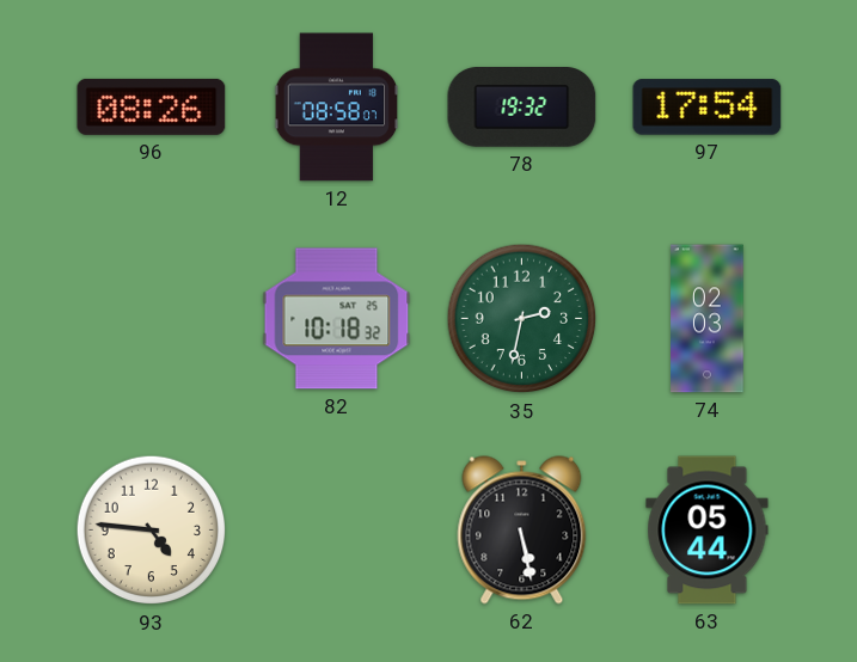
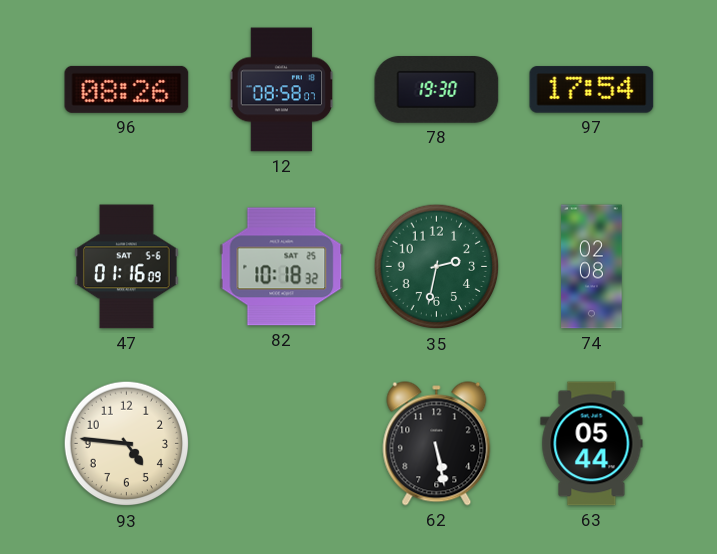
78: 19:32 -> 19:30 (437, 90)
47: none -> 01:16 (127, 267)
74: 02:03 -> 02:08 (592, 267)
